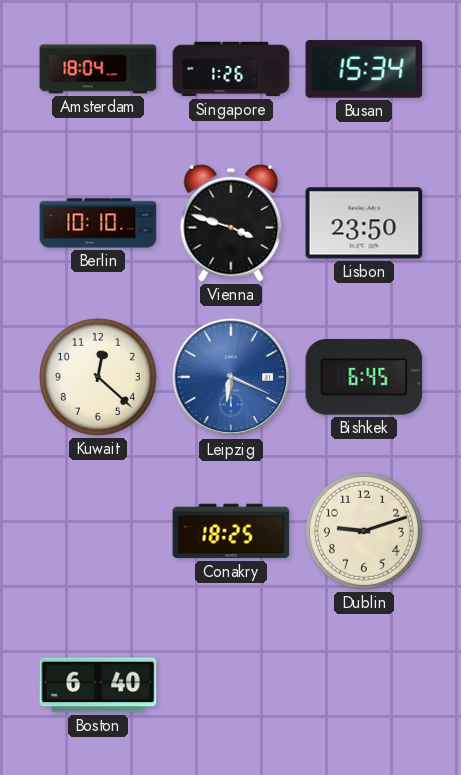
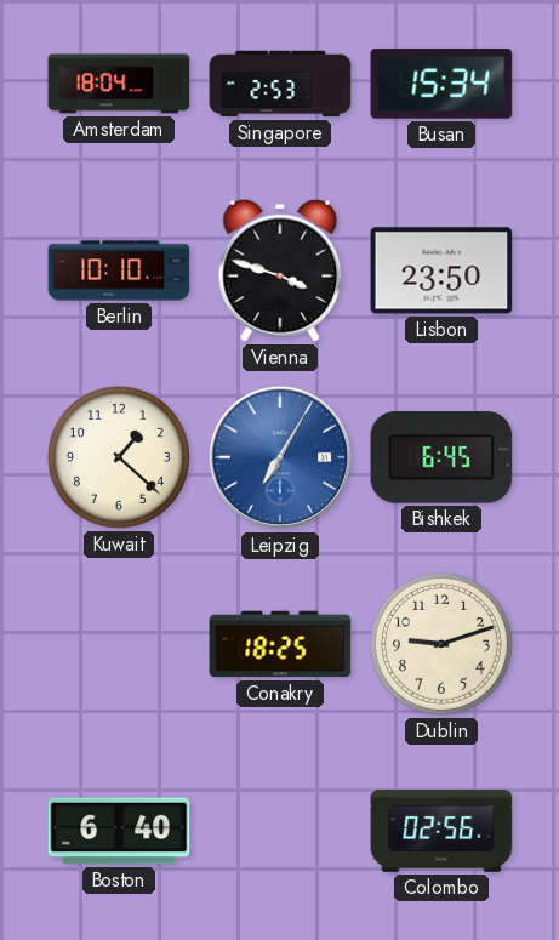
Singapore: 1:26 -> 2:53 (280, 84)
Kuwait: 12:22 -> 1:22 (119, 457)
Leipzig: 6:19 -> 7:05 (280, 457)
Colombo: none -> 02:56 (441, 832)
